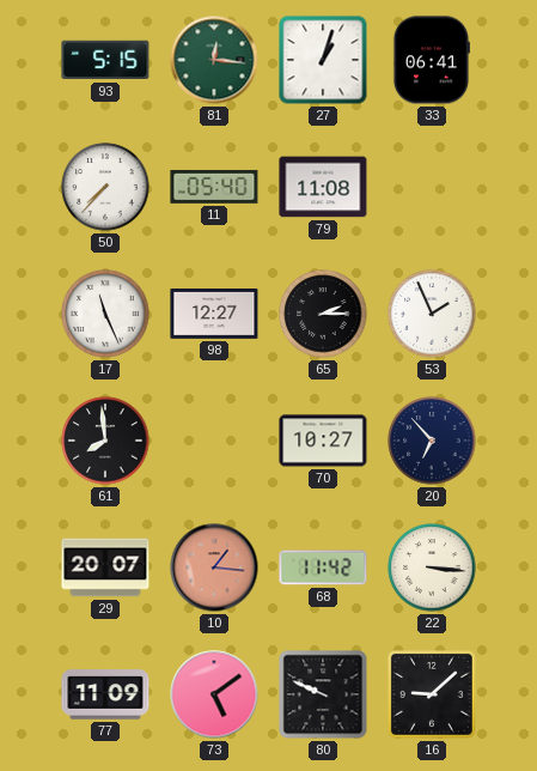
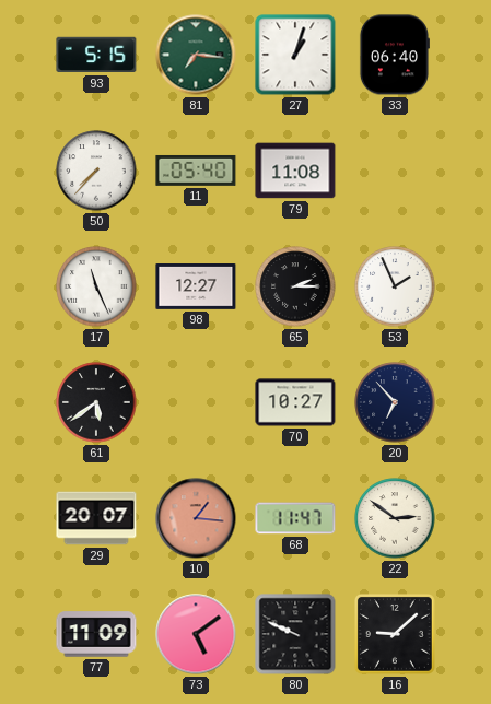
81: 12:16 -> 7:16 (196, 55)
33: 06:41 -> 06:40 (394, 55)
61: 7:59 -> 5:39 (96, 402)
68: 11:42 -> 11:47 (295, 518)
22: 3:16 -> 2:51 (395, 518)
